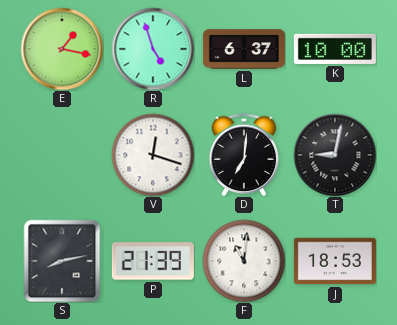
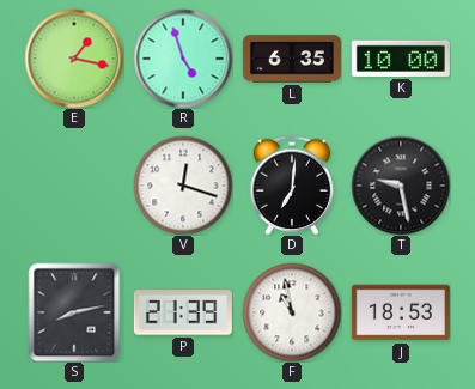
L: 6:37 -> 6:35 (292, 59)
T: 9:02 -> 9:28 (401, 186)
F: 11:01 -> 10:58 (292, 312)
